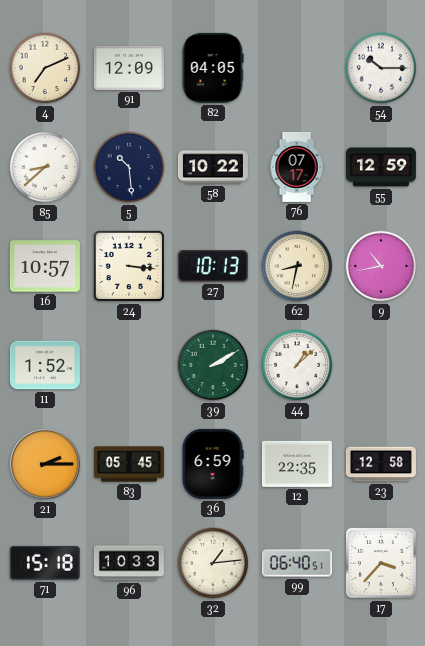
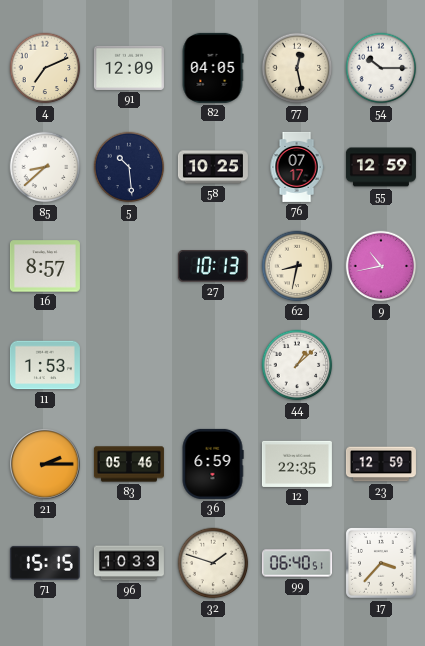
77: none -> 12:28 (297, 68)
58: 10:22 -> 10:25 (213, 167)
16: 10:57 -> 8:57 (45, 266)
24: 3:16 -> none (129, 266)
11: 1:52 -> 1:53 (45, 365)
39: 2:10 -> none (213, 365)
83: 05:45 -> 05:46 (129, 464)
23: 12:58 -> 12:59 (381, 464)
71: 15:18 -> 15:15 (45, 563)
32: 1:14 -> 1:48 (213, 563)
